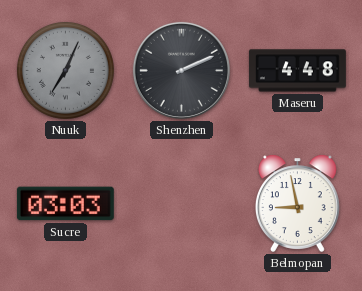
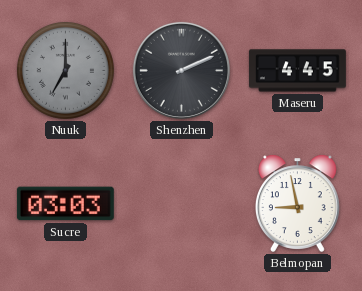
Nuuk: 7:04 -> 7:00 (65, 70)
Maseru: 4:48 -> 4:45 (298, 71)
